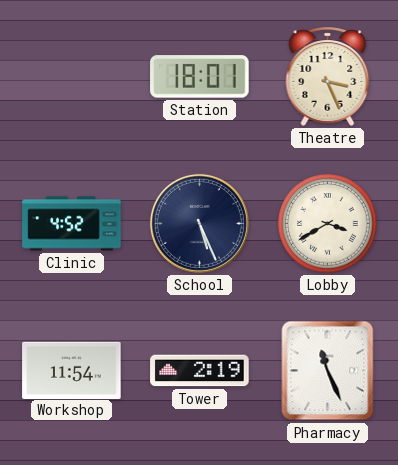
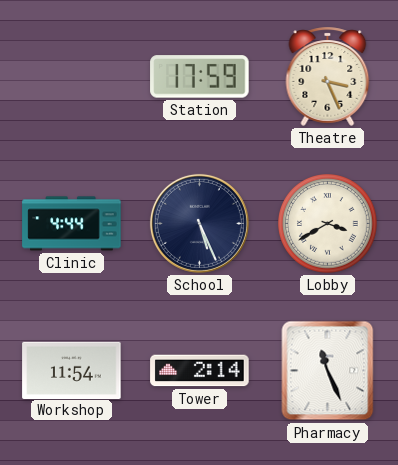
Station: 18:01 -> 17:59 (200, 77)
Clinic: 4:52 -> 4:44 (72, 224)
Tower: 2:19 -> 2:14 (200, 371)
